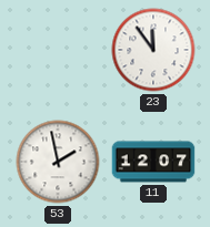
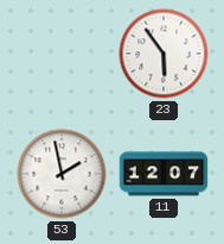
23: 11:54 -> 5:54 (164, 54)
